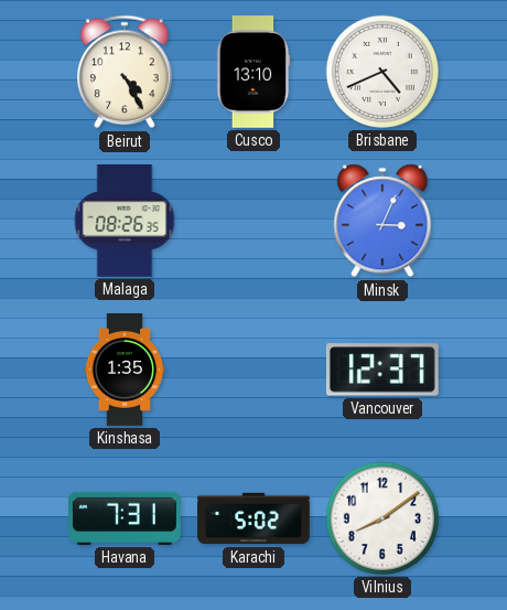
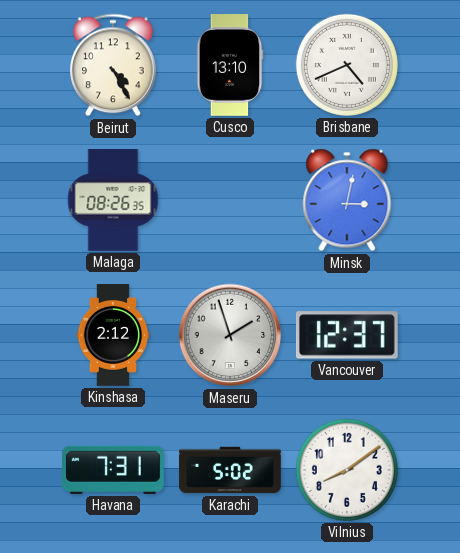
Minsk: 3:04 -> 3:02 (347, 200)
Kinshasa: 1:35 -> 2:12 (113, 335)
Maseru: none -> 1:57 (230, 335)
